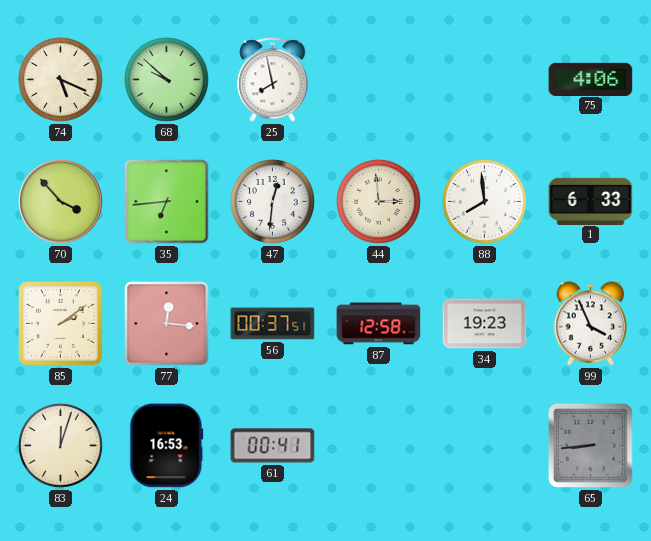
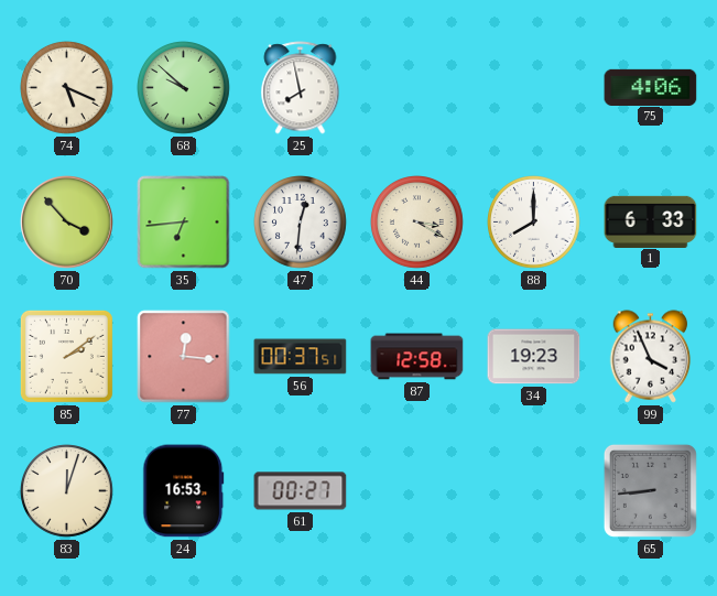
44: 2:59 -> 3:20 (417, 223)
88: 7:59 -> 8:00 (534, 223)
61: 00:41 -> 00:27 (301, 491)
